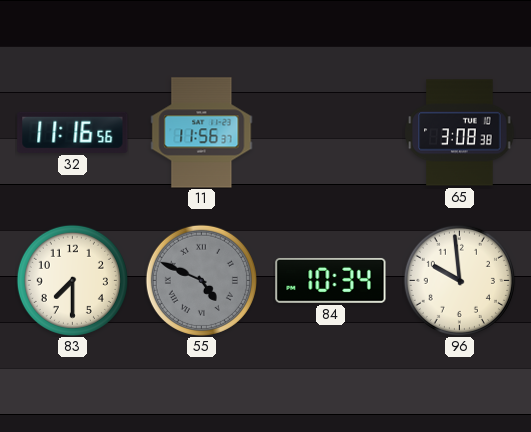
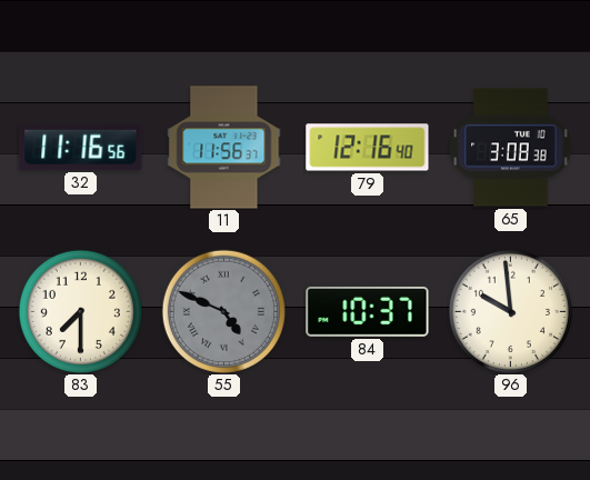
79: none -> 12:16 (368, 148)
84: 10:34 -> 10:37 (368, 312)
